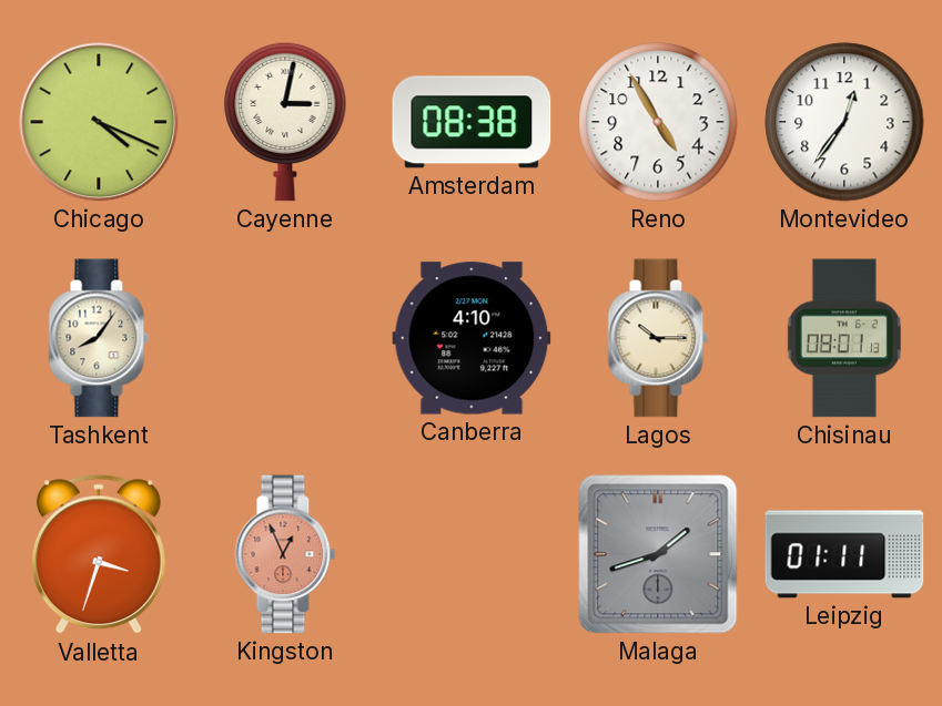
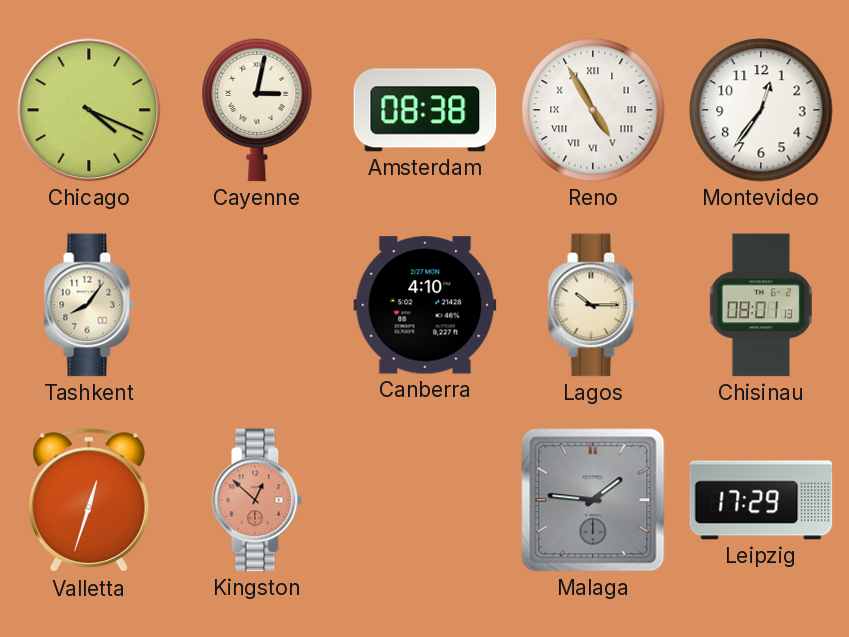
Reno numerals: Arabic -> Roman (593, 110)
Valletta: 3:33 -> 12:33 (89, 501)
Kingston: 12:56 -> 12:52 (257, 500)
Malaga: 1:42 -> 1:46 (593, 500)
Leipzig: 01:11 -> 17:29 (761, 500)
